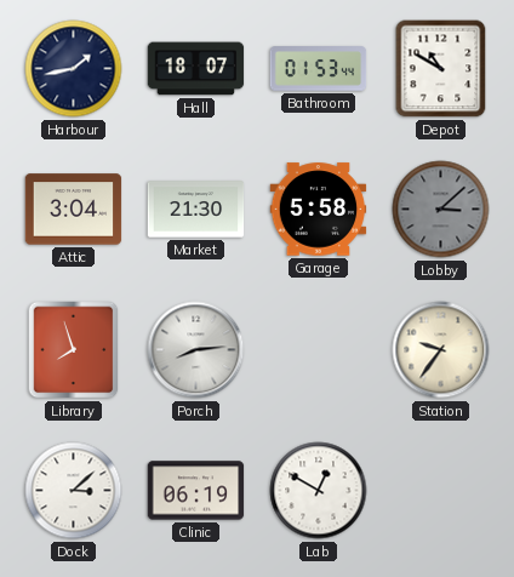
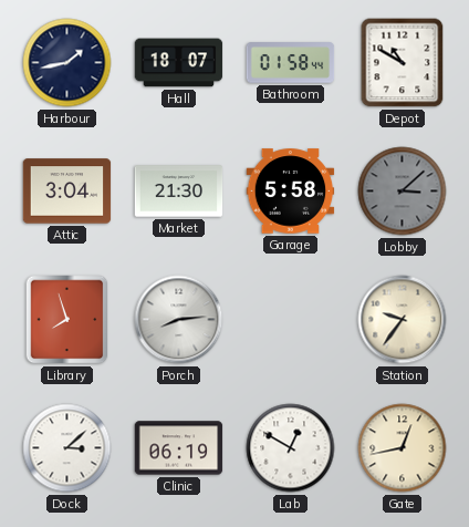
Bathroom: 01:53 -> 01:58 (291, 63)
Gate: none -> 12:43 (403, 448)
